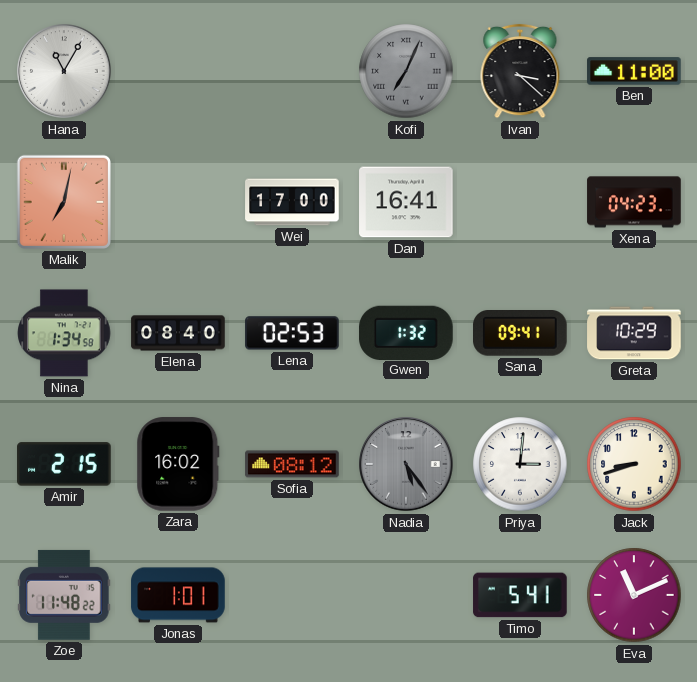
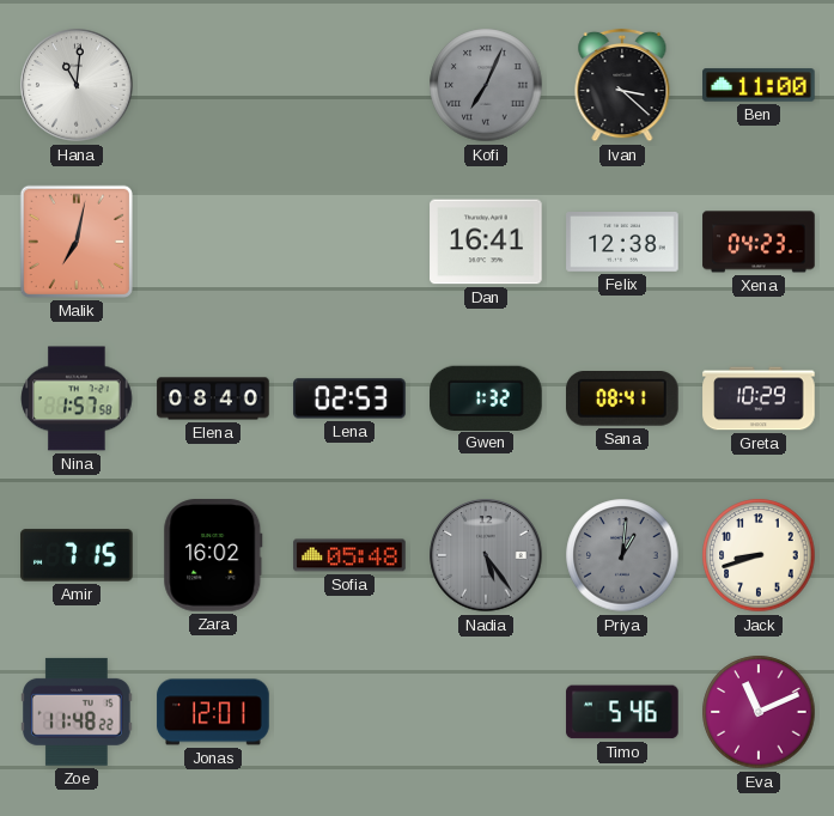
Hana: 11:05 -> 11:01 (77, 85)
Wei: 17:00 -> none (292, 202)
Felix: none -> 12:38 (622, 243)
Nina: 1:34 -> 1:57 (77, 398)
Sana: 09:41 -> 08:41 (623, 398)
Amir: 2:15 -> 7:15 (77, 555)
Sofia: 08:12 -> 05:48 (349, 555)
Priya: 3:01 -> 1:01 (622, 555)
Priya dial: white -> grey (622, 555)
Jonas: 1:01 -> 12:01 (213, 712)
Timo: 5:41 -> 5:46 (622, 712)
